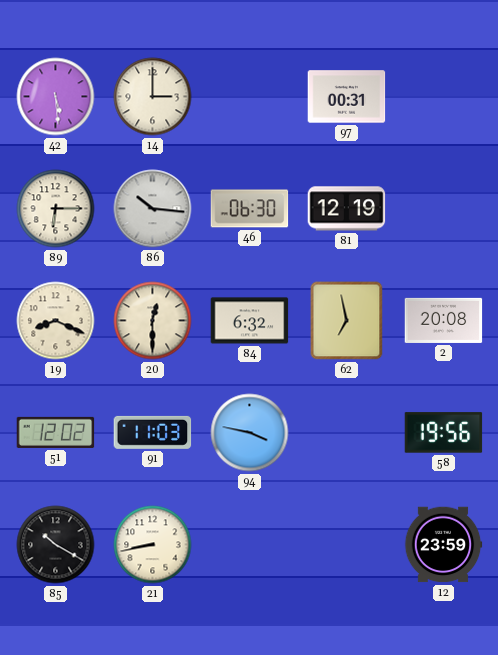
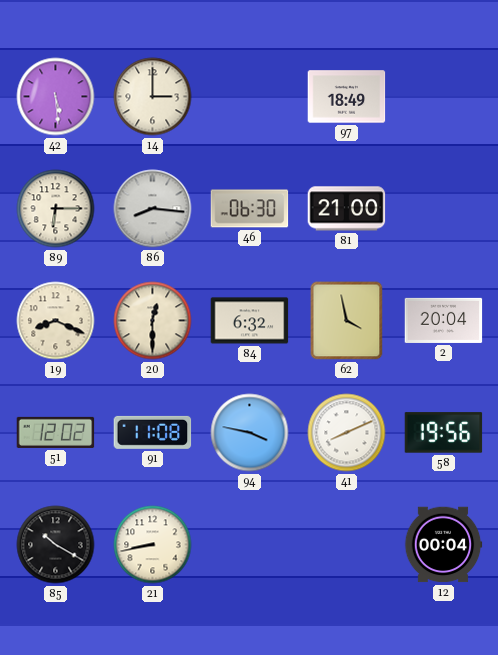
97: 00:31 -> 18:49 (347, 97)
86: 10:16 -> 8:16 (153, 209)
81: 12:19 -> 21:00 (347, 209)
62: 6:58 -> 3:58 (347, 321)
2: 20:08 -> 20:04 (444, 320)
91: 11:03 -> 11:08 (153, 432)
41: none -> 8:11 (347, 433)
12: 23:59 -> 00:04 (443, 545)
